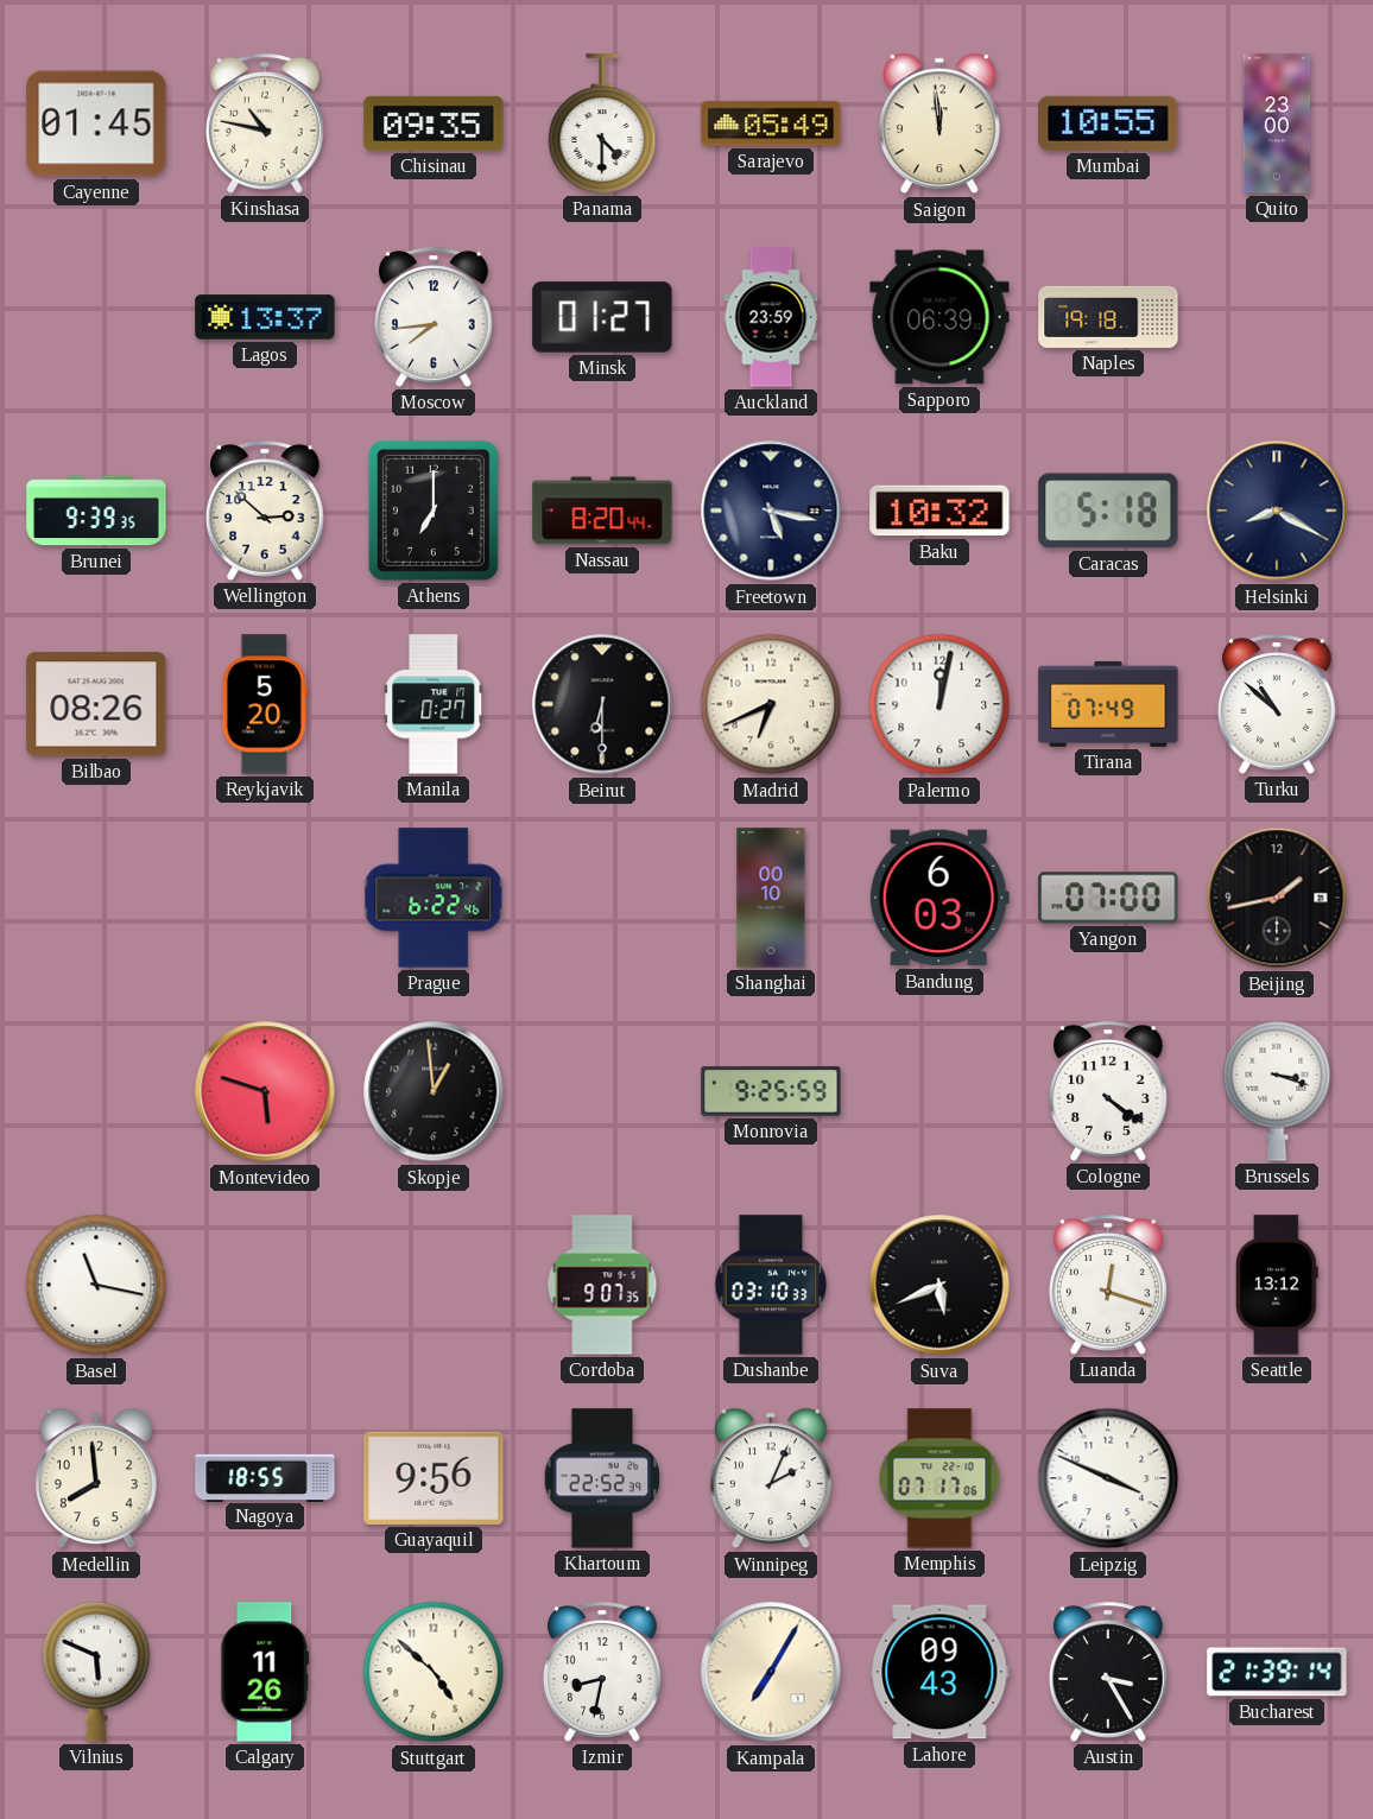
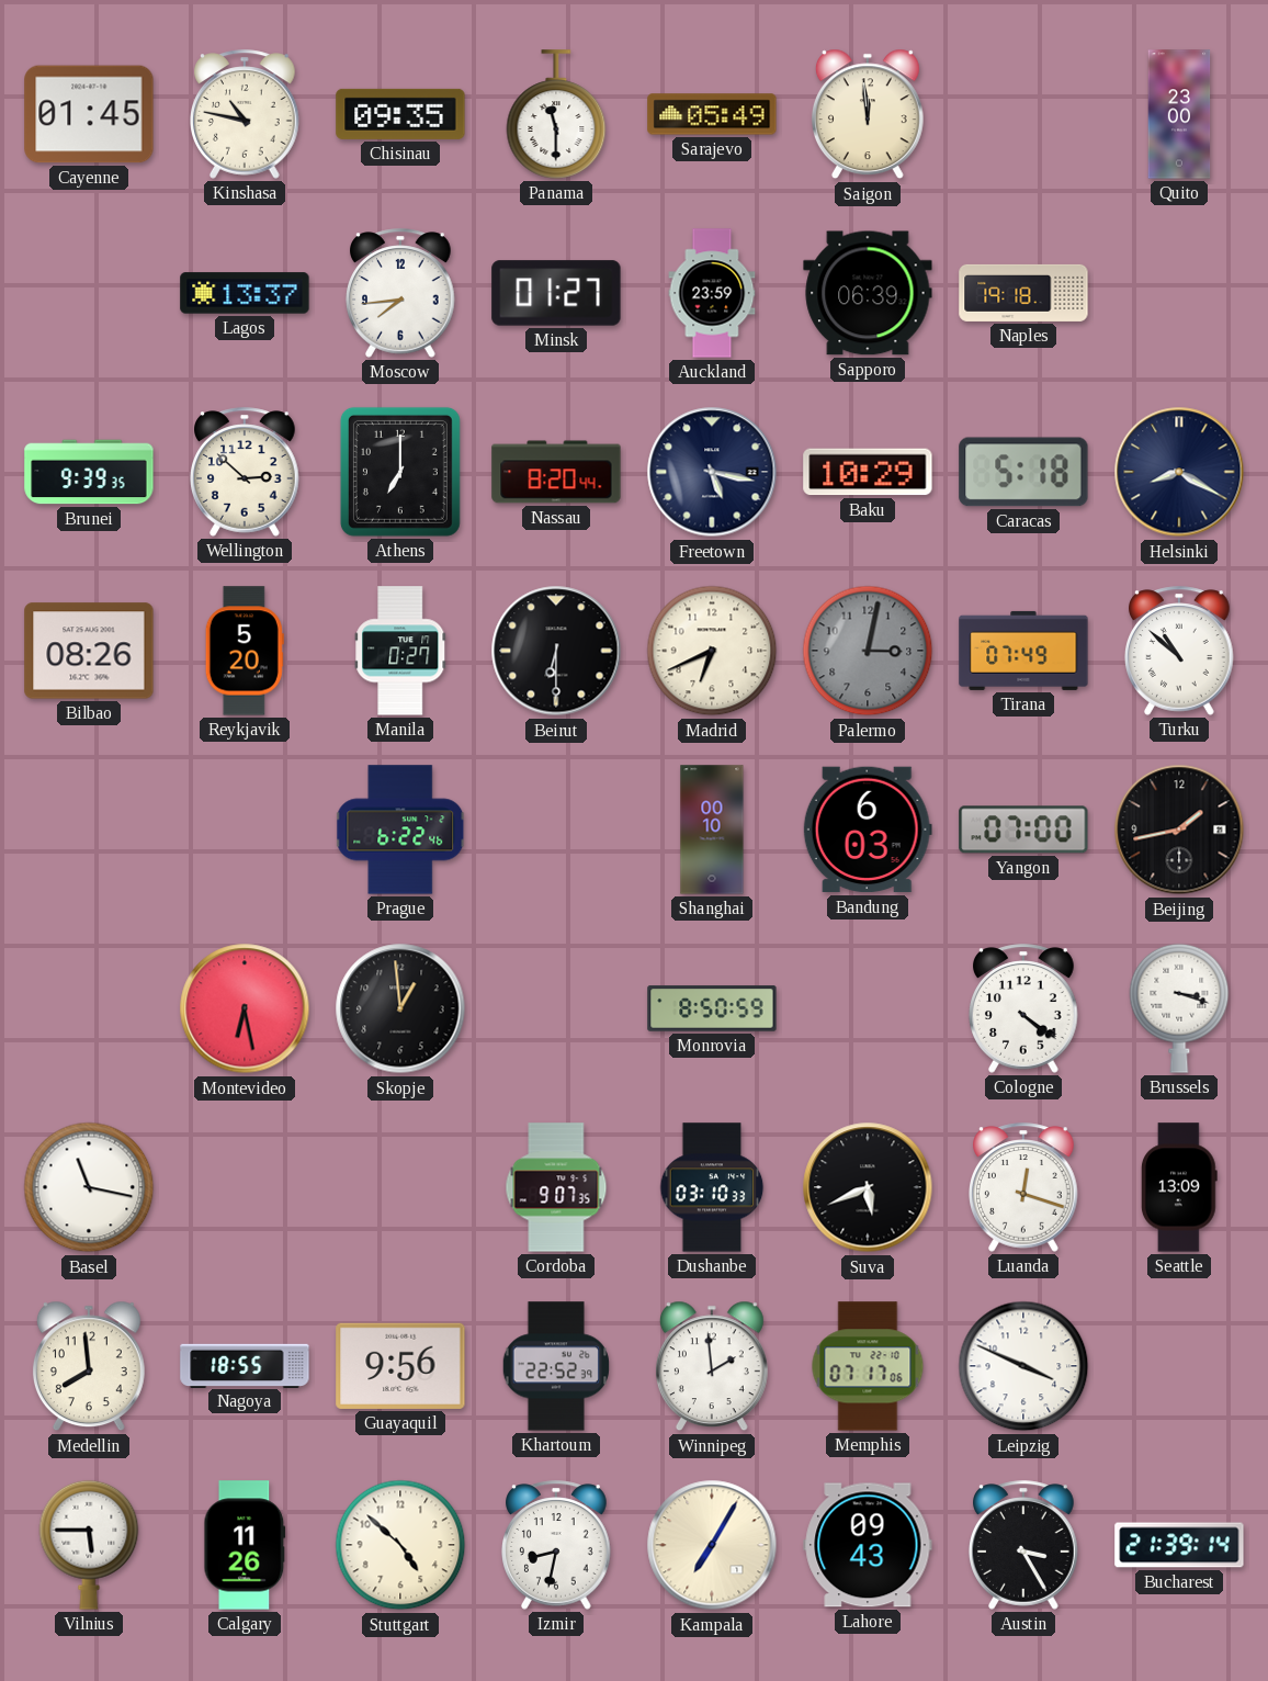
Panama: 4:30 -> 11:30 (556, 114)
Mumbai: 10:55 -> none (1108, 123)
Baku: 10:32 -> 10:29 (868, 472)
Palermo: 12:02 -> 3:02 (868, 651)
Palermo dial: white -> grey (868, 651)
Montevideo: 5:48 -> 6:28 (245, 1008)
Monrovia: 9:25 -> 8:50 (712, 1008)
Seattle: 13:12 -> 13:09 (1179, 1187)
Winnipeg: 2:04 -> 1:59 (712, 1366)
Vilnius: 5:49 -> 5:45 (89, 1545)
